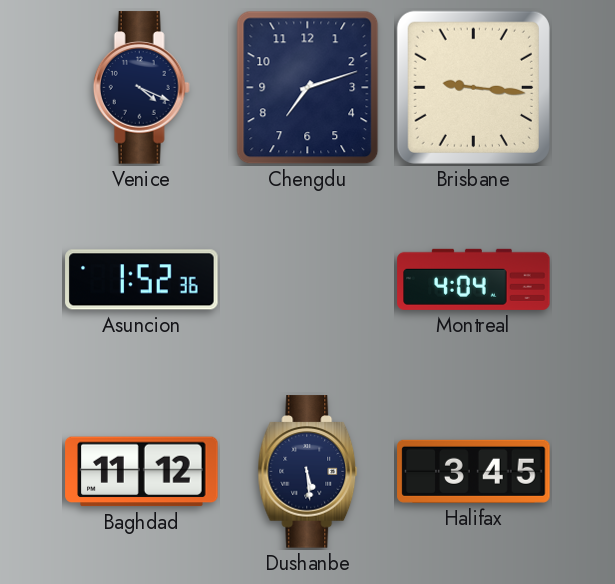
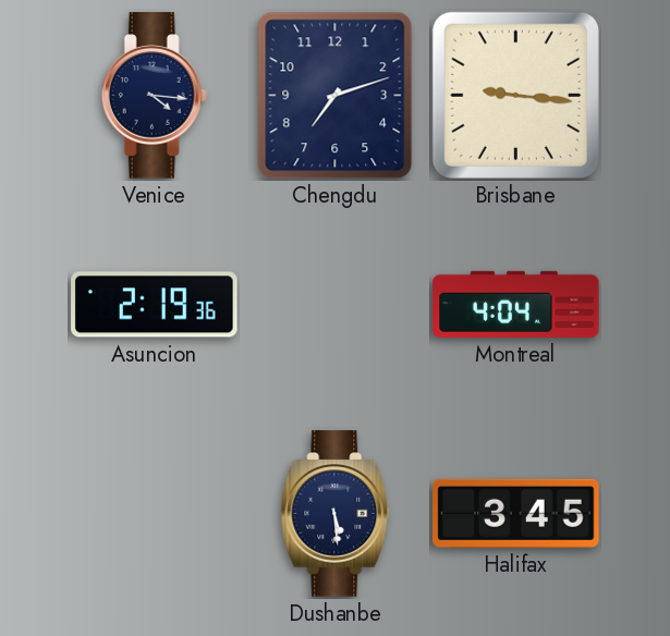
Venice: 4:19 -> 4:16 (154, 96)
Asuncion: 1:52 -> 2:19 (155, 305)
Baghdad: 11:12 -> none (142, 472)
